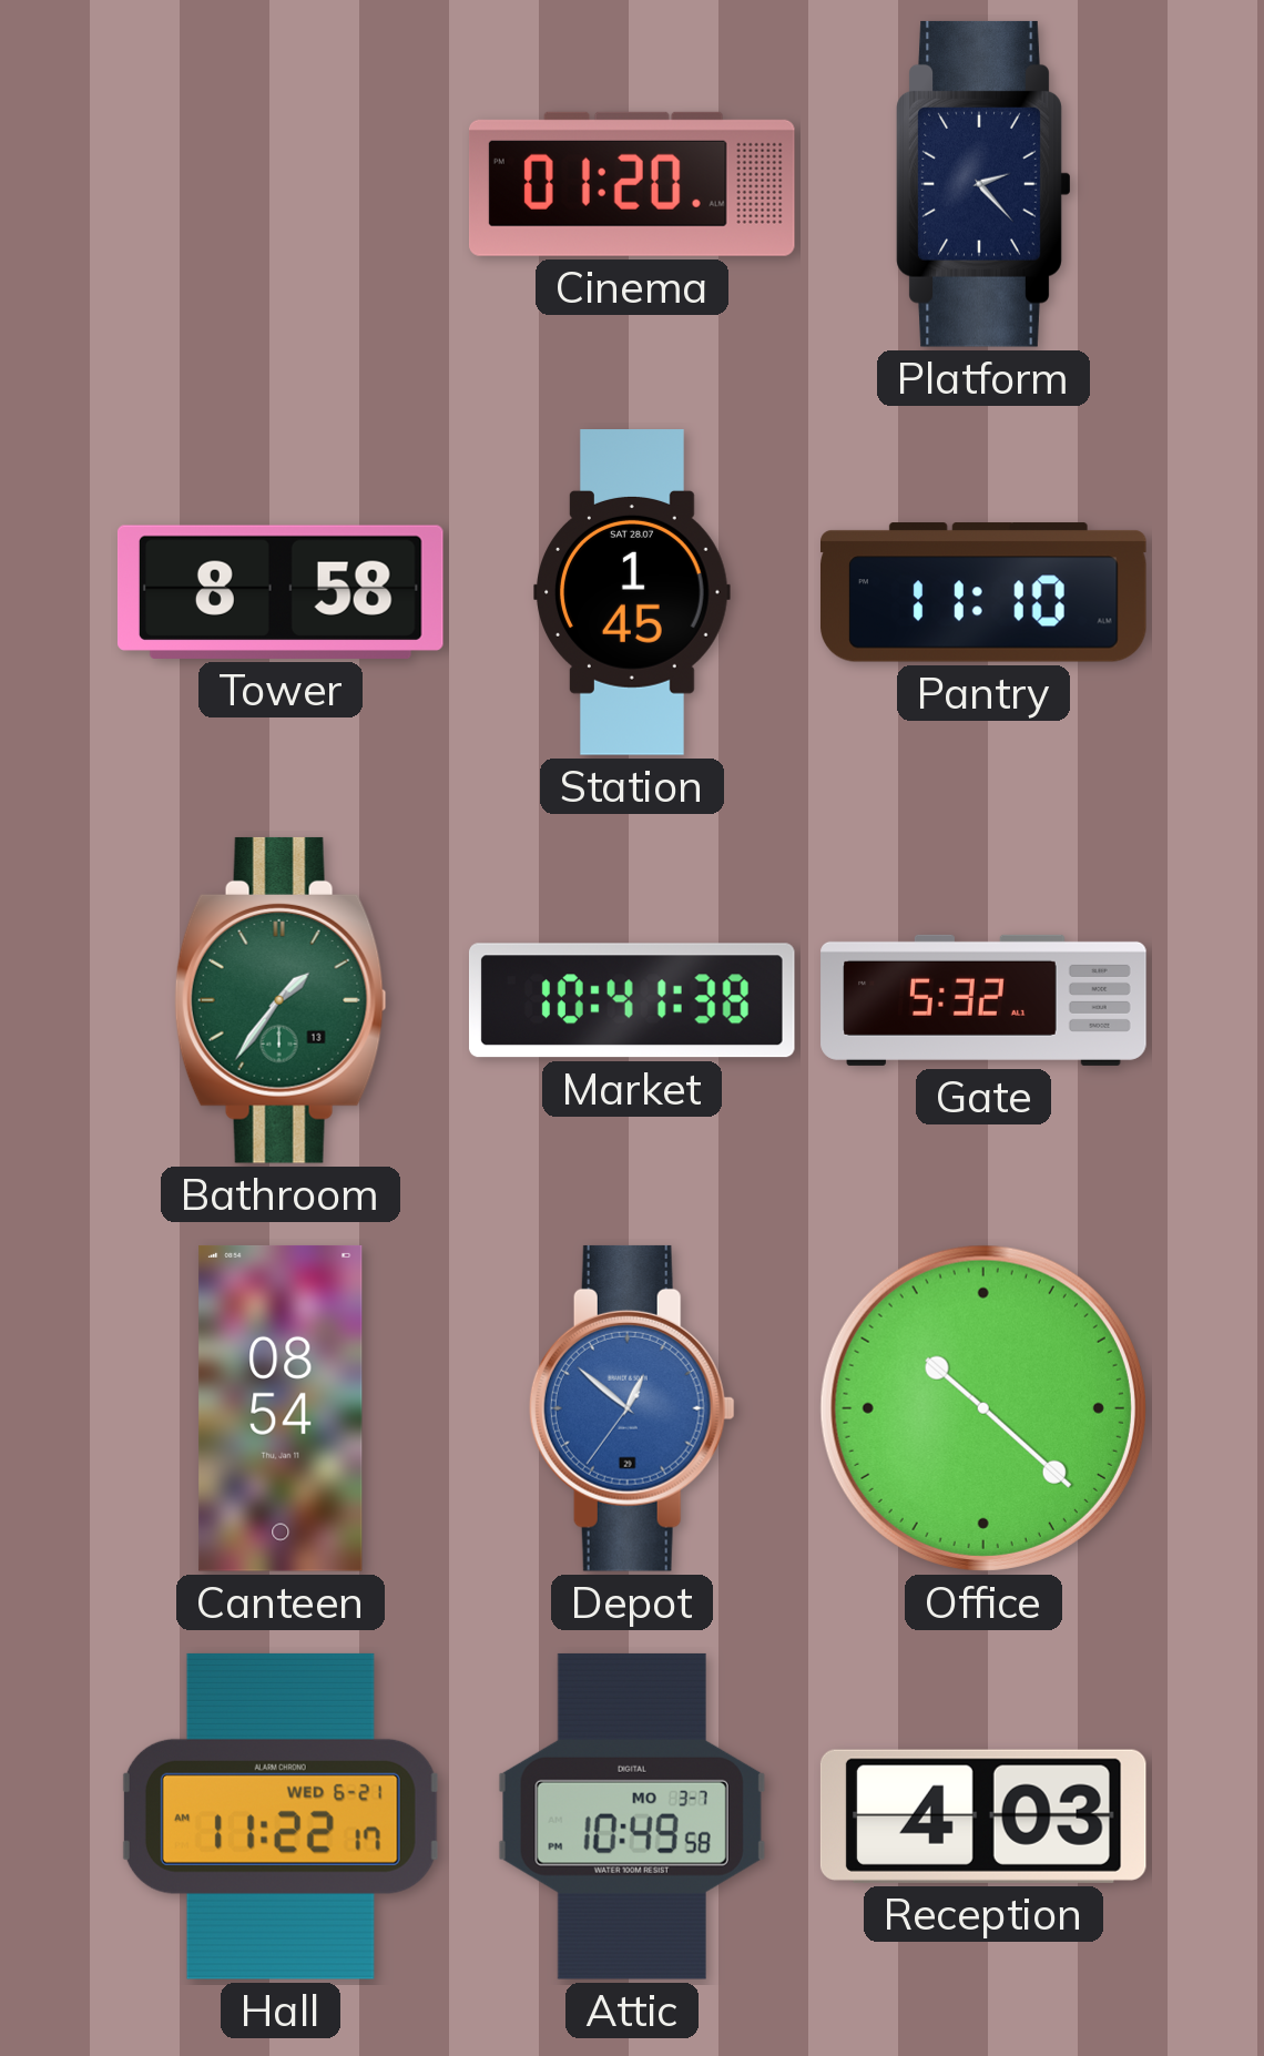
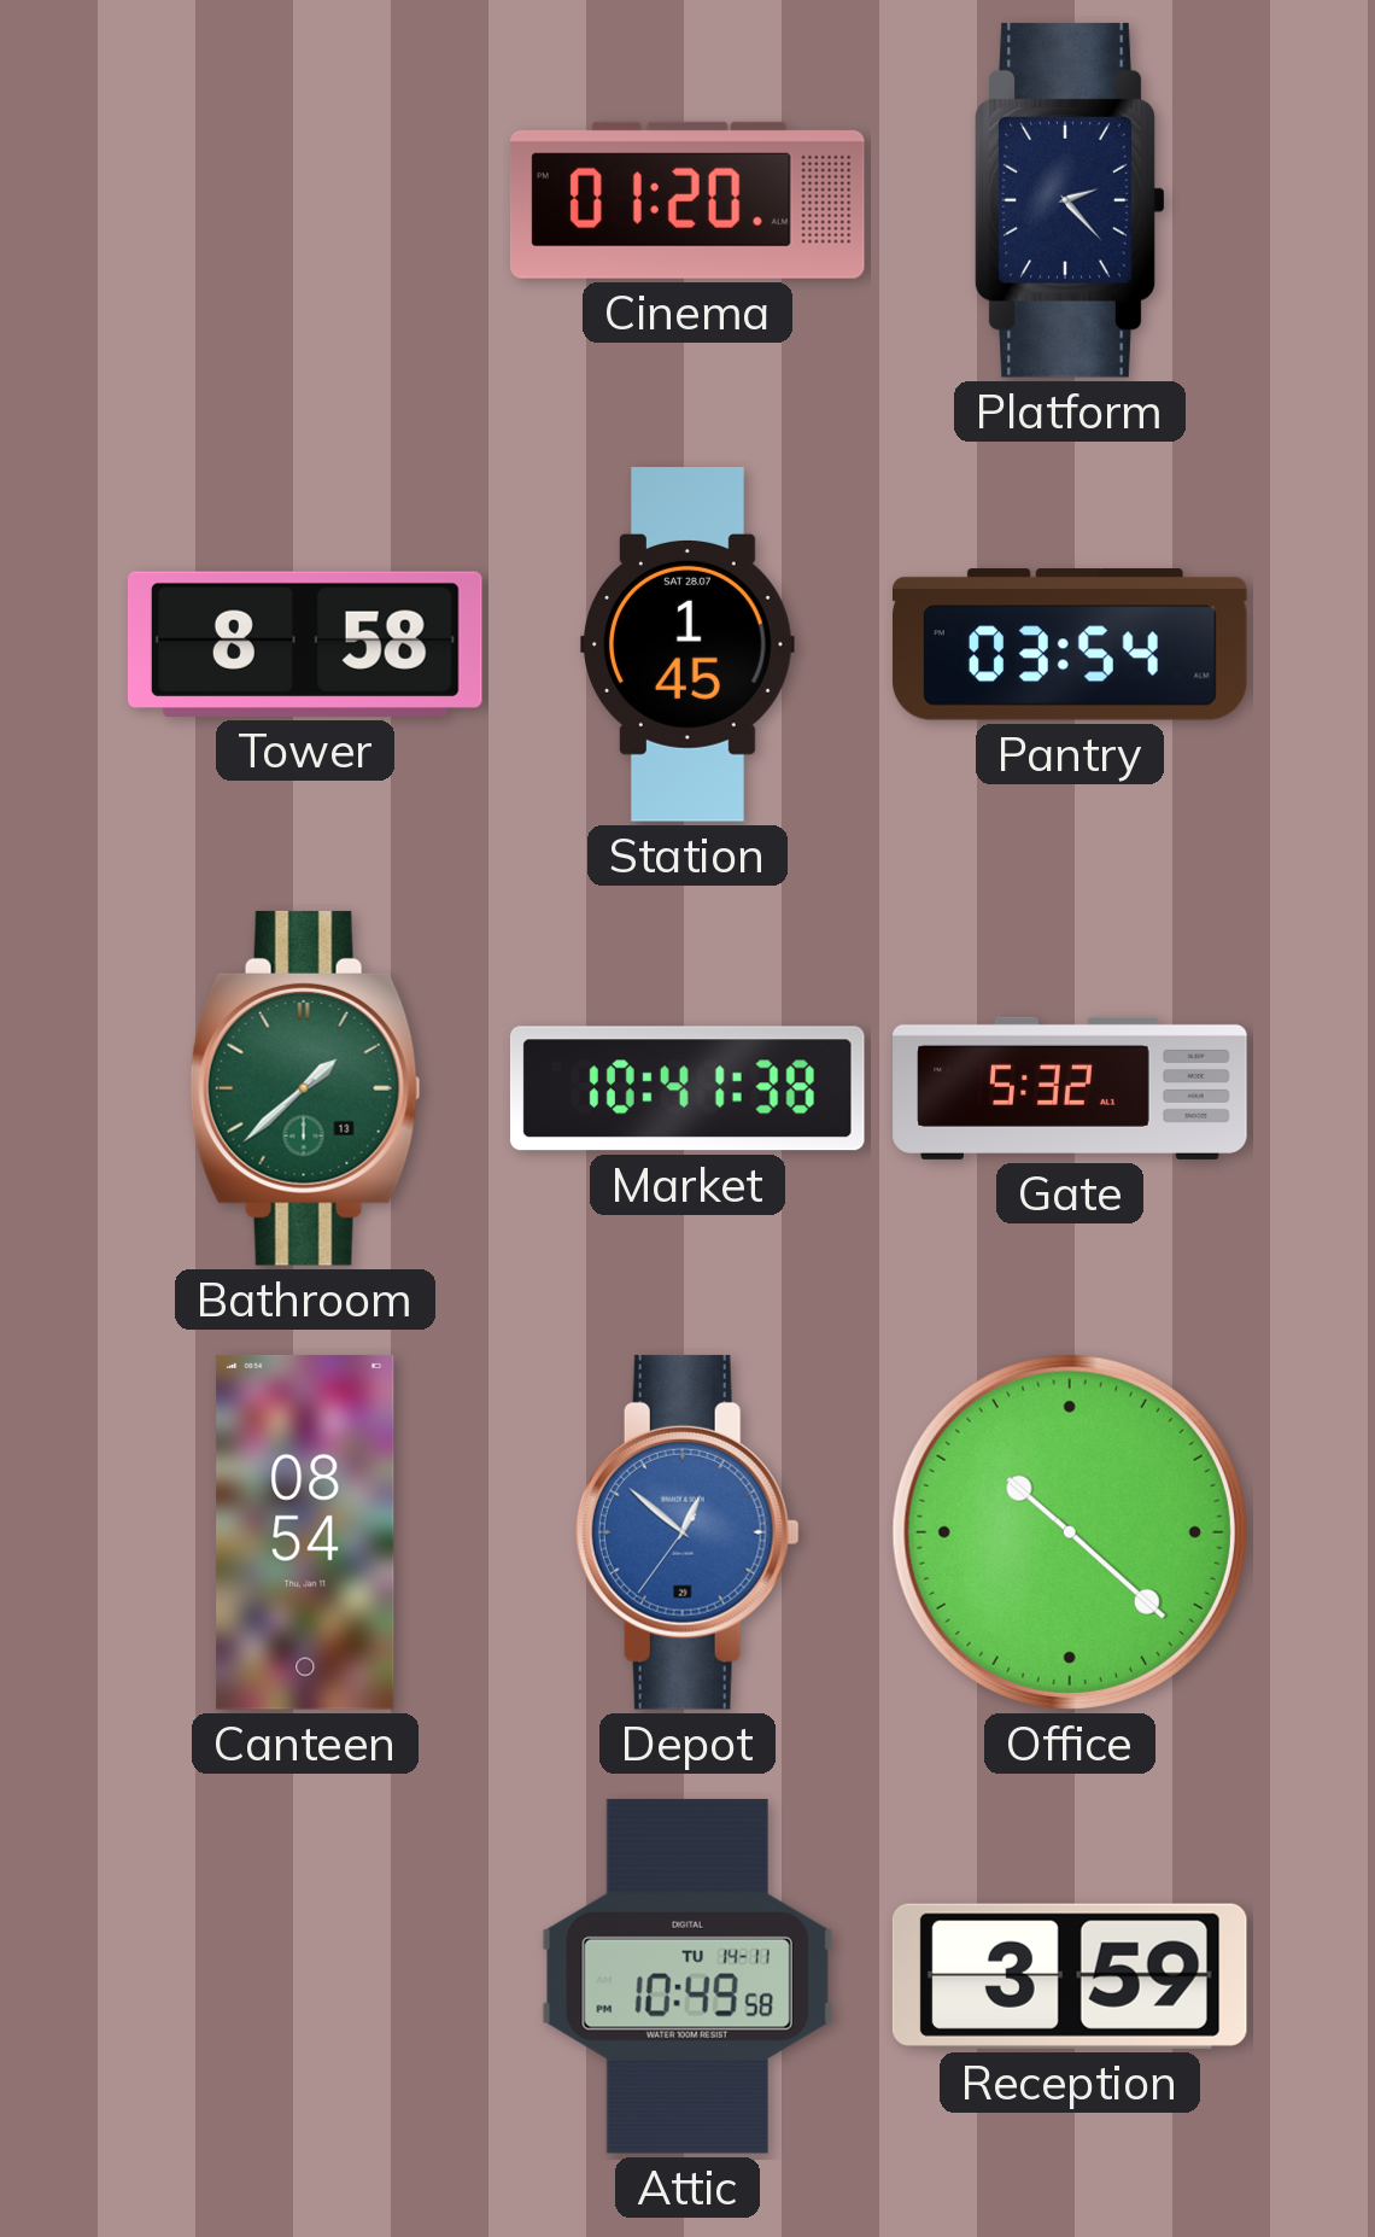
Pantry: 11:10 -> 03:54 (1071, 644)
Bathroom: 1:36 -> 1:38 (305, 1088)
Hall: 11:22 -> none (281, 1816)
Attic date: MO 3-7 -> TU 14-11 (687, 1976)
Reception: 4:03 -> 3:59 (1070, 1976)
